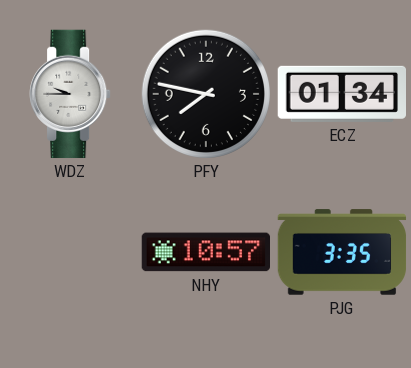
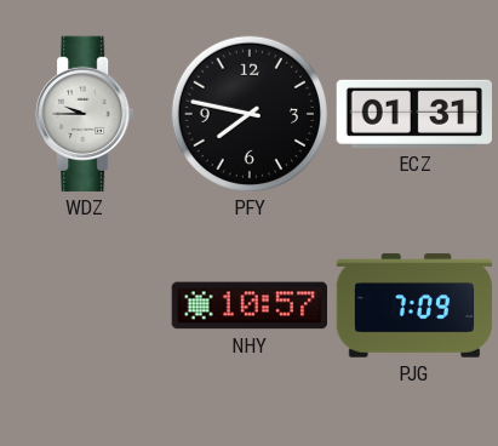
ECZ: 01:34 -> 01:31 (413, 114)
PJG: 3:35 -> 7:09 (414, 305)
